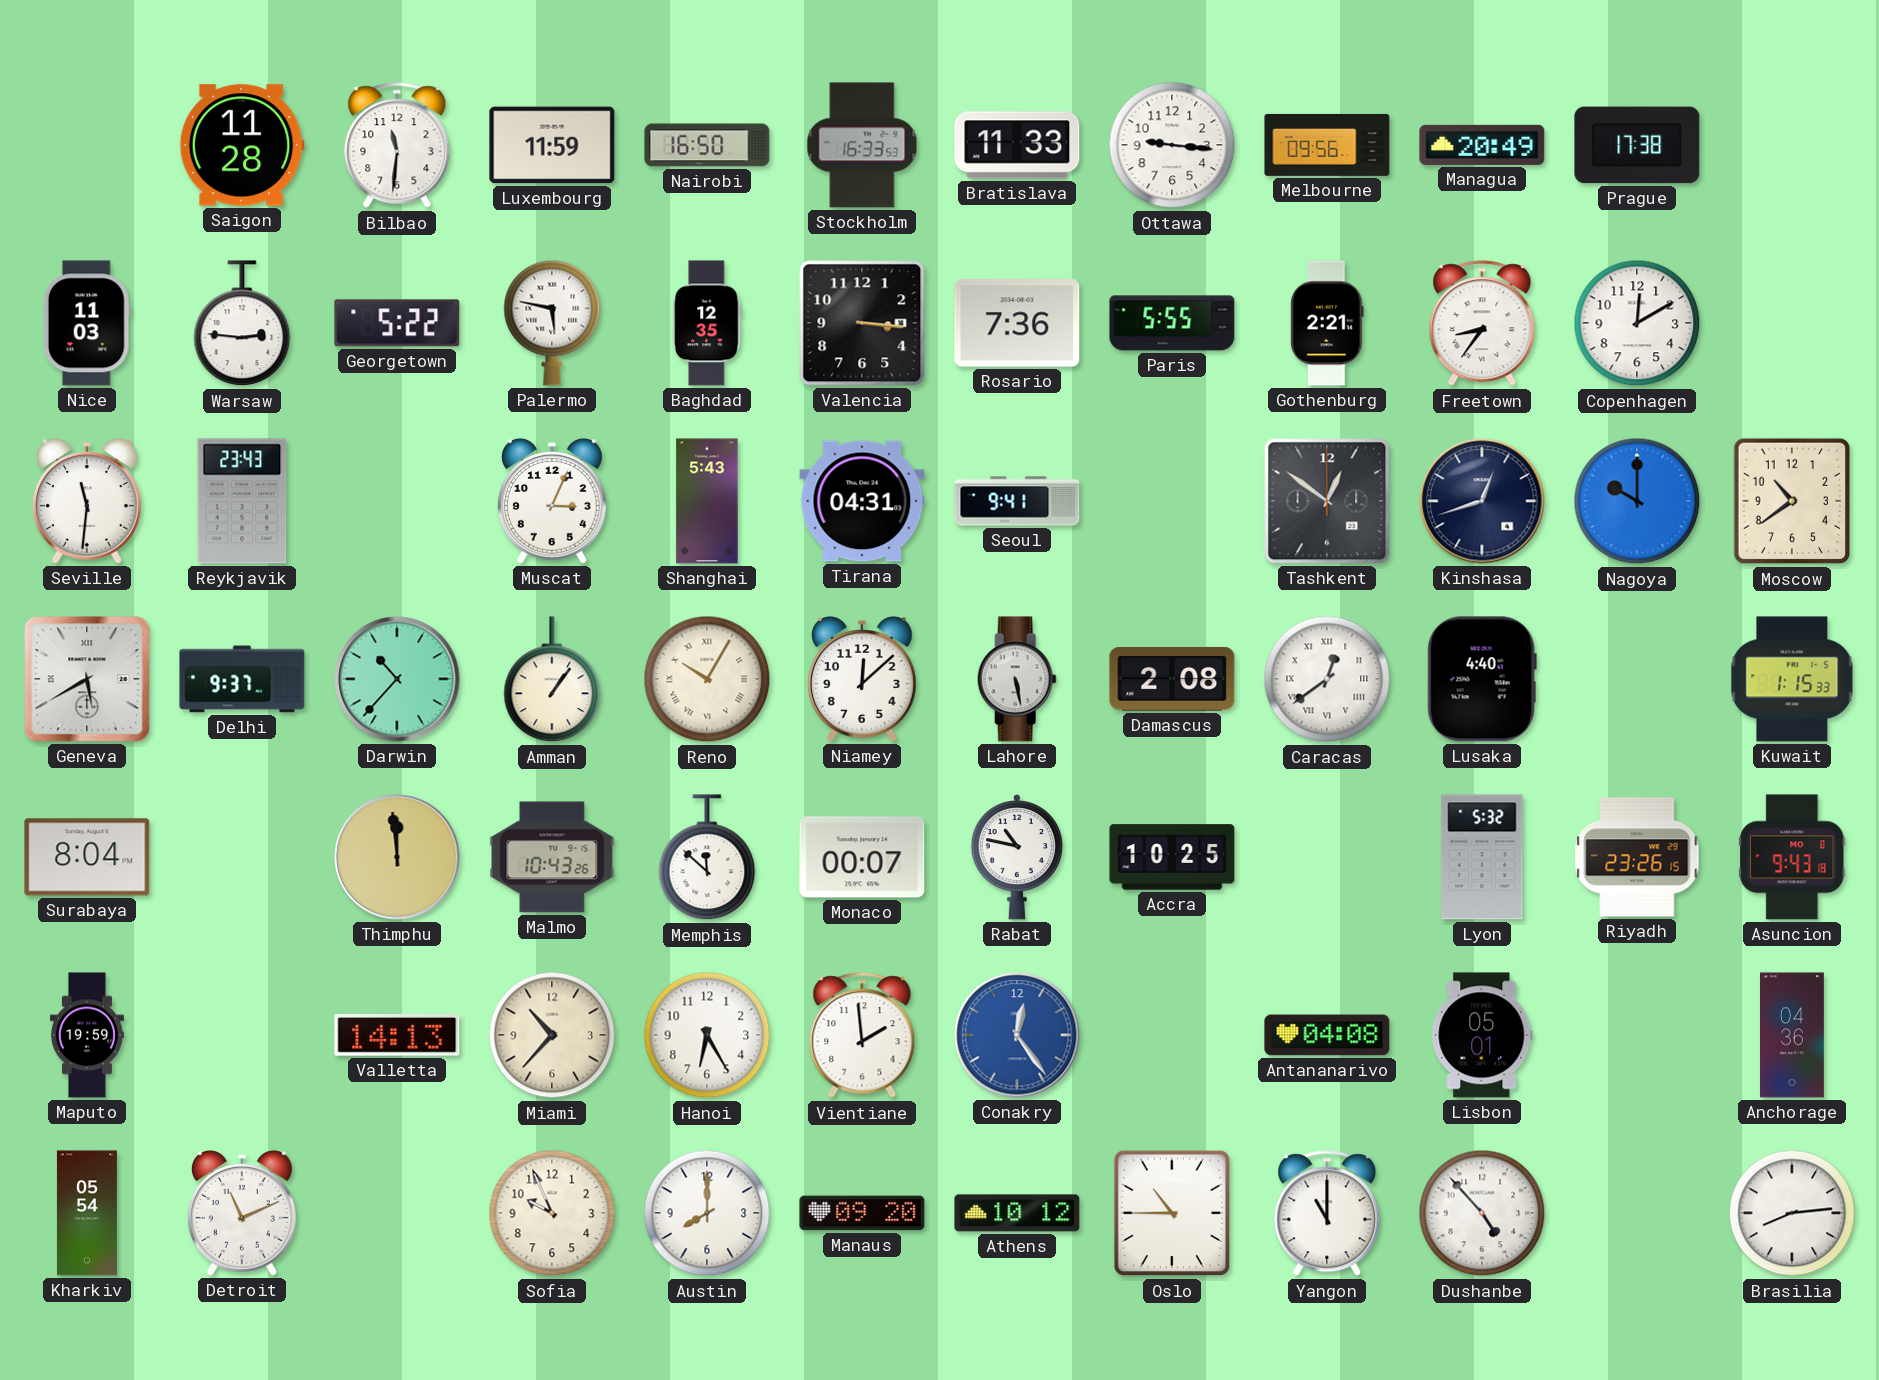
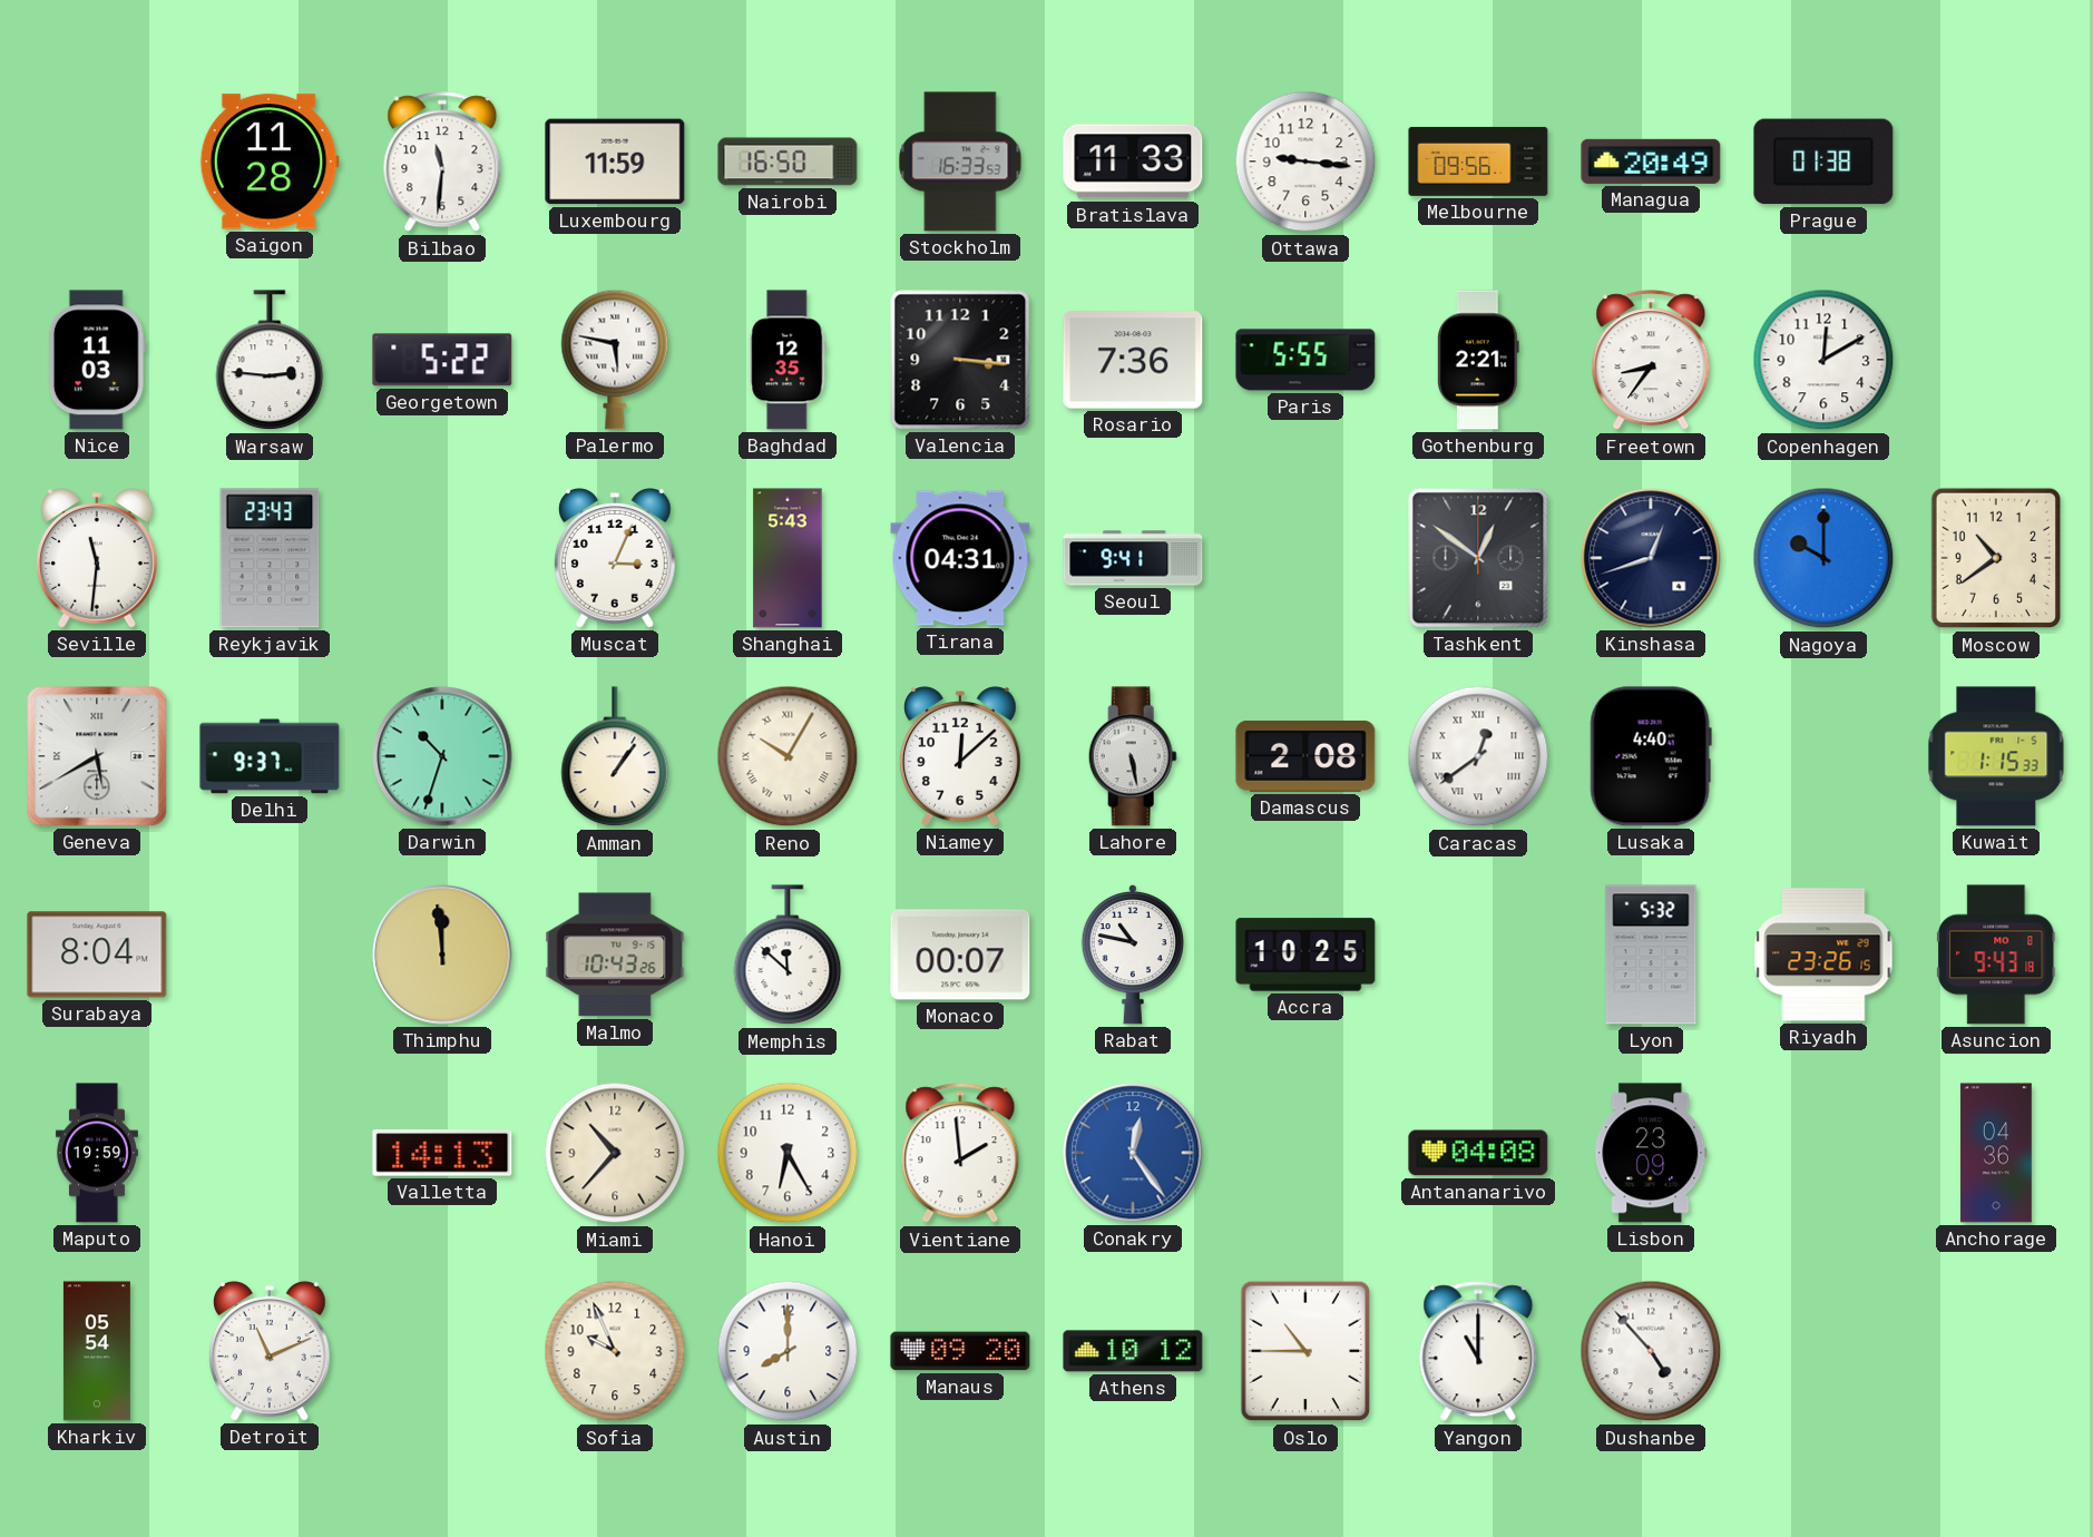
Prague: 17:38 -> 01:38 (1823, 161)
Darwin: 10:37 -> 10:33 (442, 756)
Lisbon: 05:01 -> 23:09 (1651, 1153)
Brasilia: 8:14 -> none (1792, 1213)
